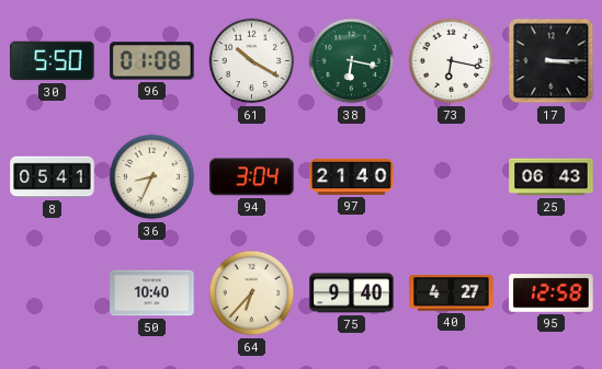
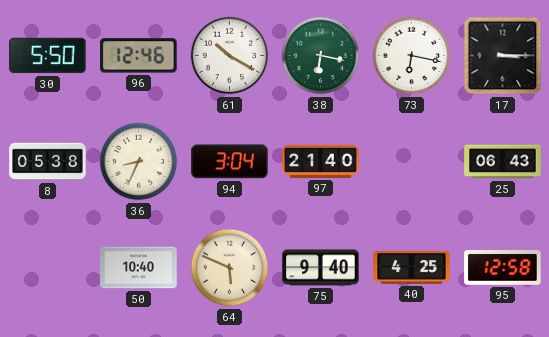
96: 01:08 -> 12:46 (139, 56)
8: 05:41 -> 05:38 (48, 162)
64: 6:37 -> 5:49 (230, 268)
40: 4:27 -> 4:25 (412, 268)
